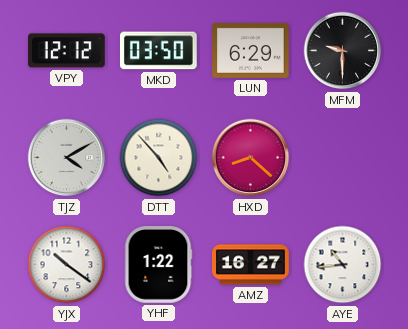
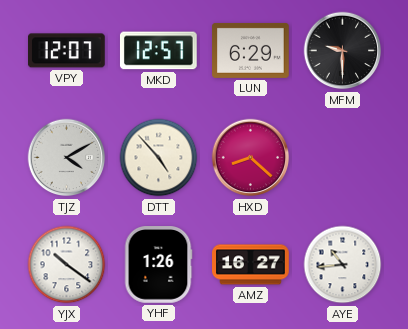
VPY: 12:12 -> 12:07 (67, 51)
MKD: 03:50 -> 12:57 (159, 51)
YHF: 1:22 -> 1:26 (158, 265)
